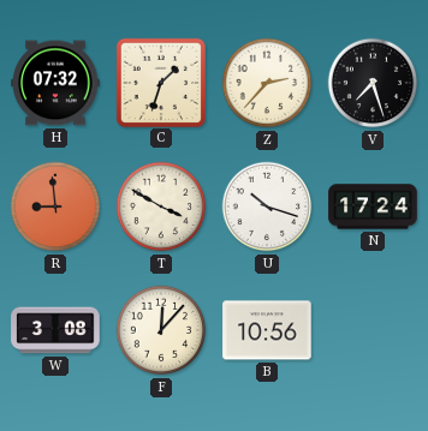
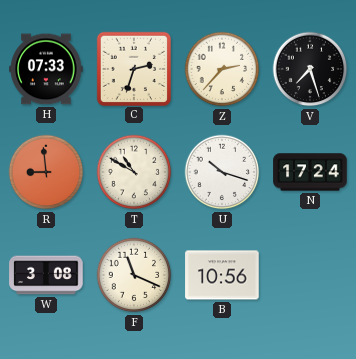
H: 07:32 -> 07:33 (46, 69)
C: 1:33 -> 2:33 (133, 68)
T: 3:50 -> 10:50 (134, 172)
F: 12:07 -> 11:19 (134, 275)
